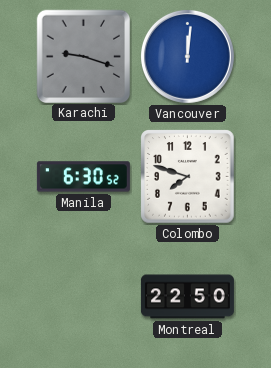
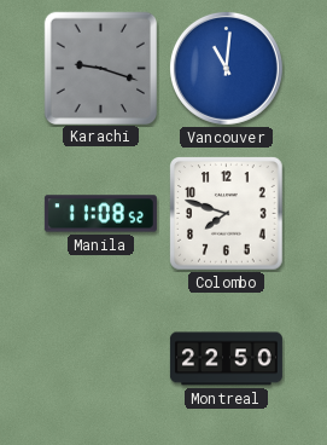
Vancouver: 12:01 -> 11:01 (226, 68)
Manila: 6:30 -> 11:08 (100, 214)
